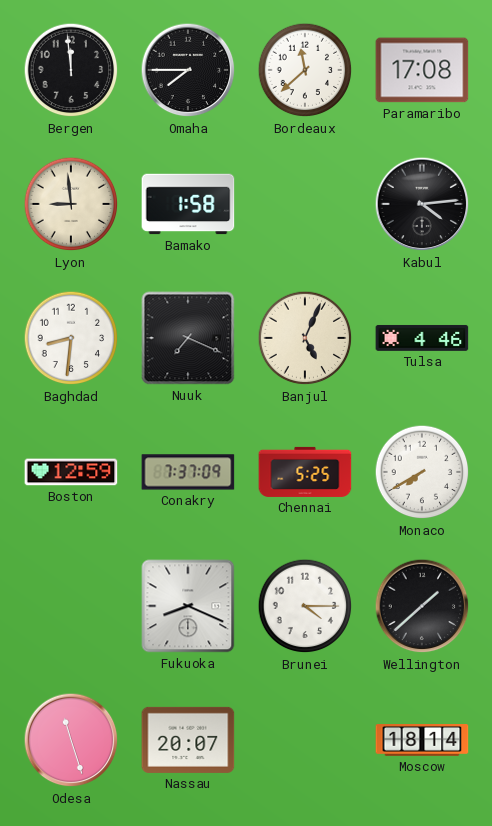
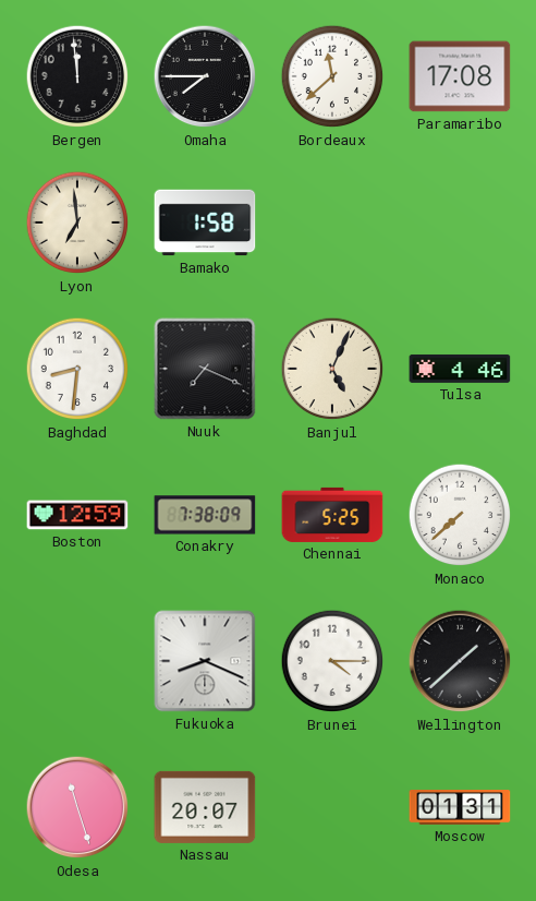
Lyon: 8:59 -> 6:59 (77, 223)
Kabul: 4:14 -> none (422, 204)
Conakry: 7:37 -> 7:38 (205, 515)
Monaco: 7:40 -> 7:38 (460, 515)
Moscow: 18:14 -> 01:31 (460, 808)
